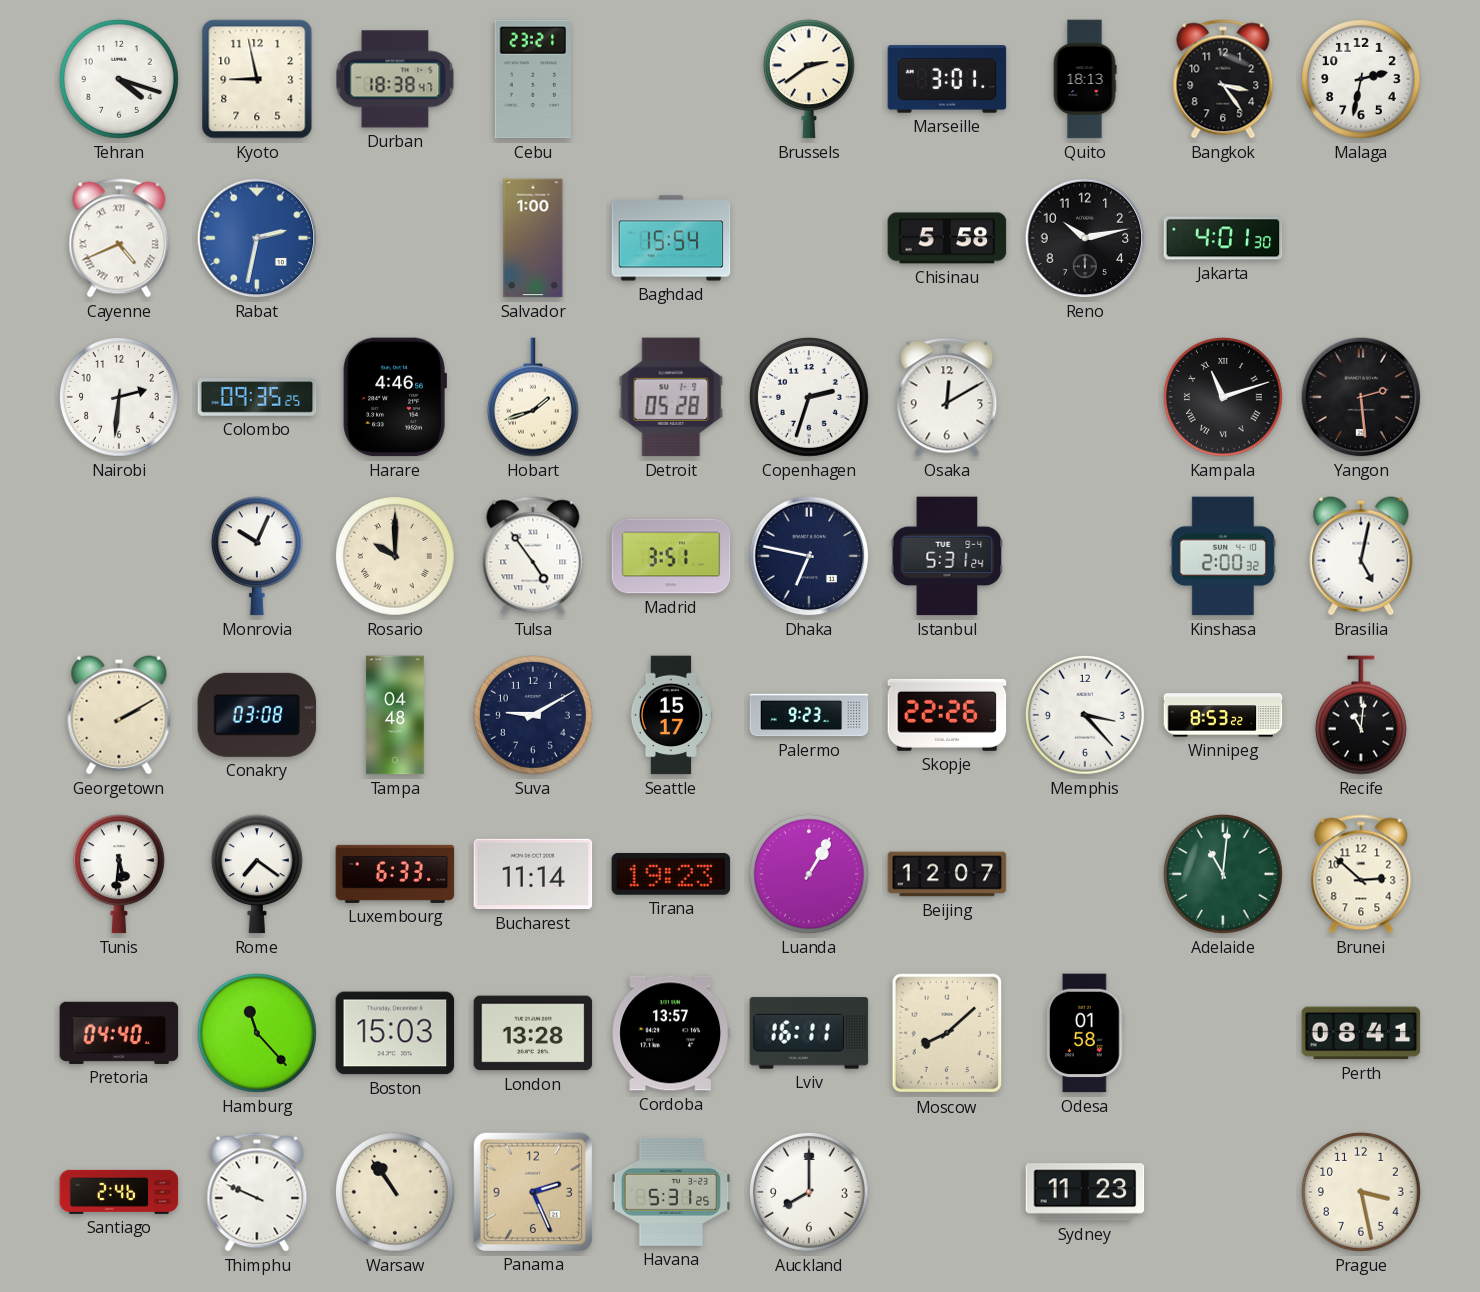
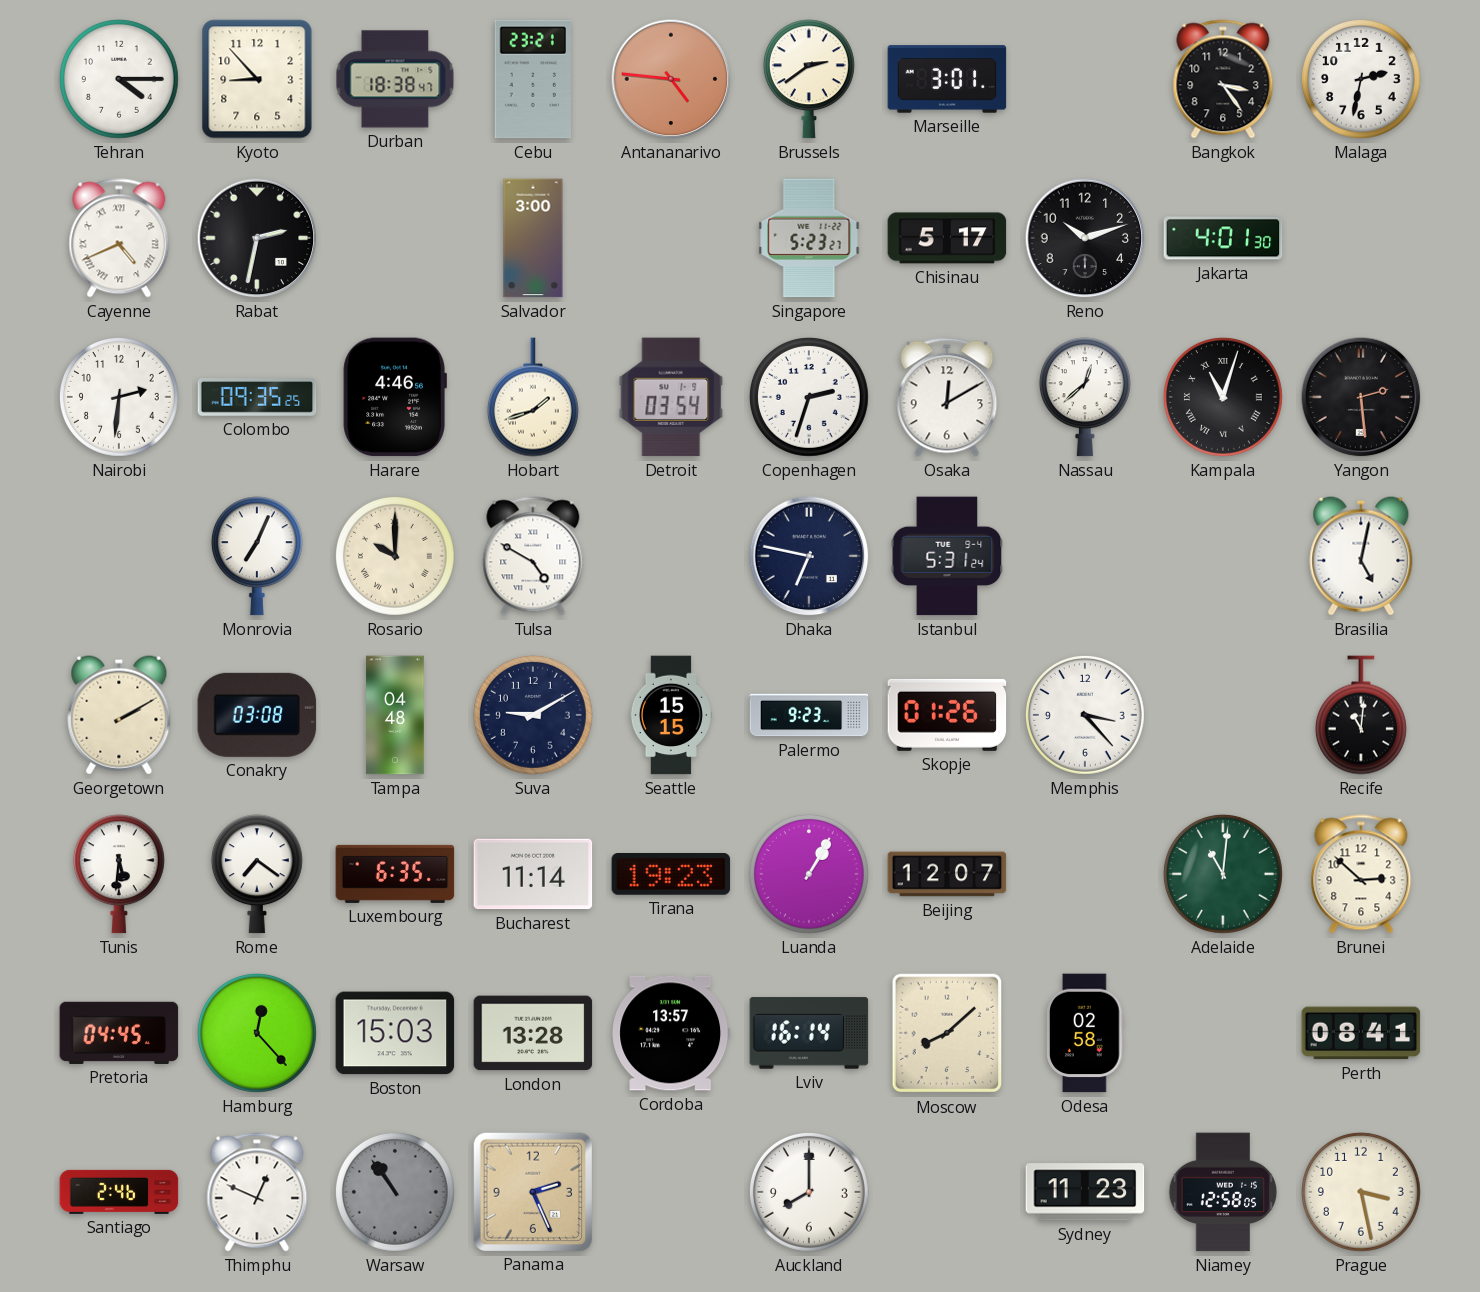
Tehran: 4:18 -> 4:15 (119, 79)
Kyoto: 8:58 -> 8:53 (257, 79)
Antananarivo: none -> 4:46 (671, 79)
Quito: 18:13 -> none (1085, 79)
Rabat dial: blue -> black (257, 238)
Salvador: 1:00 -> 3:00 (533, 238)
Baghdad: 15:54 -> none (671, 238)
Singapore: none -> 5:23 (809, 238)
Chisinau: 5:58 -> 5:17 (947, 238)
Reno: 10:13 -> 10:12 (1085, 238)
Detroit: 05:28 -> 03:54 (671, 397)
Nassau: none -> 12:38 (1085, 397)
Kampala: 11:12 -> 11:03 (1223, 397)
Monrovia: 10:04 -> 7:04 (257, 556)
Tulsa: 4:54 -> 4:50 (533, 556)
Madrid: 3:51 -> none (671, 556)
Kinshasa: 2:00 -> none (1222, 556)
Seattle: 15:17 -> 15:15 (670, 715)
Skopje: 22:26 -> 01:26 (947, 715)
Winnipeg: 8:53 -> none (1223, 715)
Luxembourg: 6:33 -> 6:35 (395, 874)
Pretoria: 04:40 -> 04:45 (119, 1033)
Hamburg: 11:23 -> 12:23 (257, 1033)
Lviv: 16:11 -> 16:14 (809, 1033)
Odesa: 01:58 -> 02:58 (1085, 1033)
Thimphu: 9:49 -> 12:49 (257, 1192)
Warsaw dial: cream -> grey (395, 1192)
Havana: 5:31 -> none (671, 1192)
Niamey: none -> 12:58 (1223, 1192)
